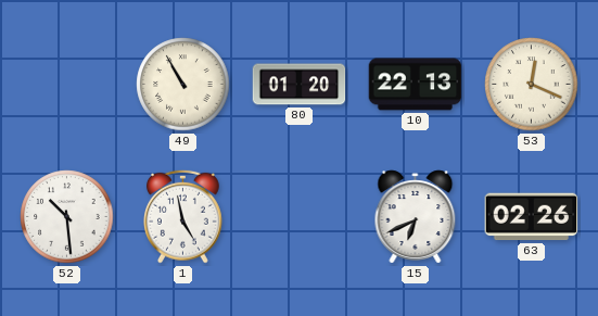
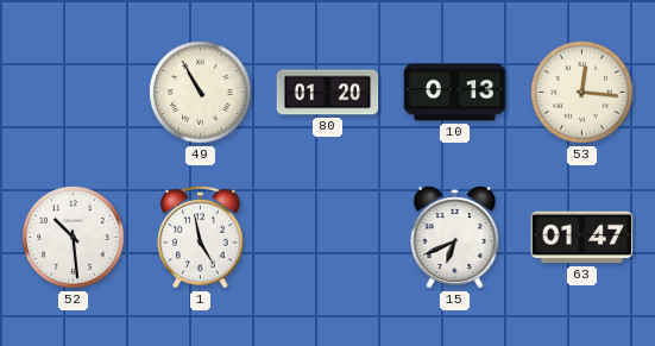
10: 22:13 -> 0:13 (455, 93)
53: 12:19 -> 12:16 (582, 93)
63: 02:26 -> 01:47 (582, 238)
